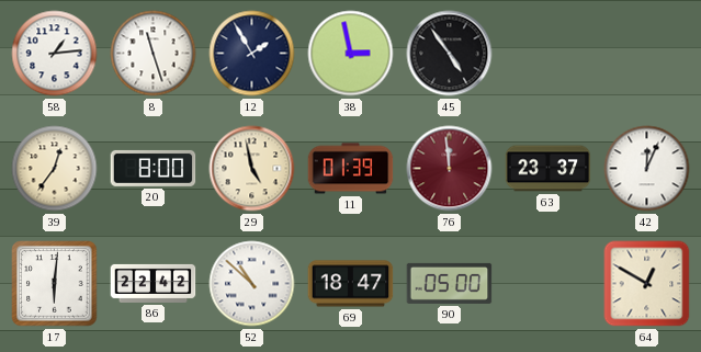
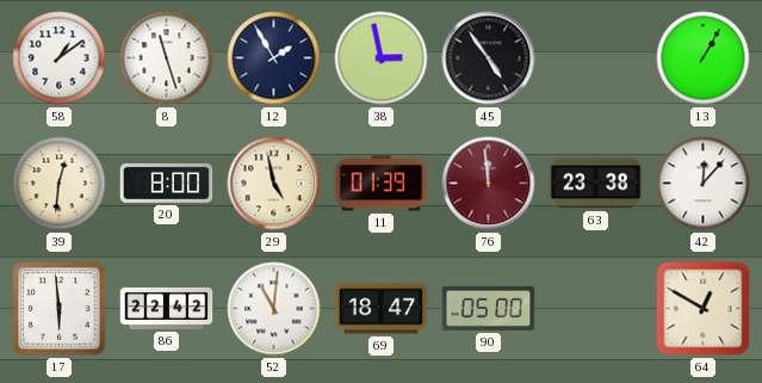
58: 1:14 -> 1:09 (60, 58)
13: none -> 1:05 (704, 58)
39: 12:36 -> 12:31 (60, 184)
63: 23:37 -> 23:38 (596, 184)
42: 12:04 -> 12:07 (704, 184)
17: 6:01 -> 5:59 (60, 309)
52: 10:52 -> 11:01 (274, 309)
